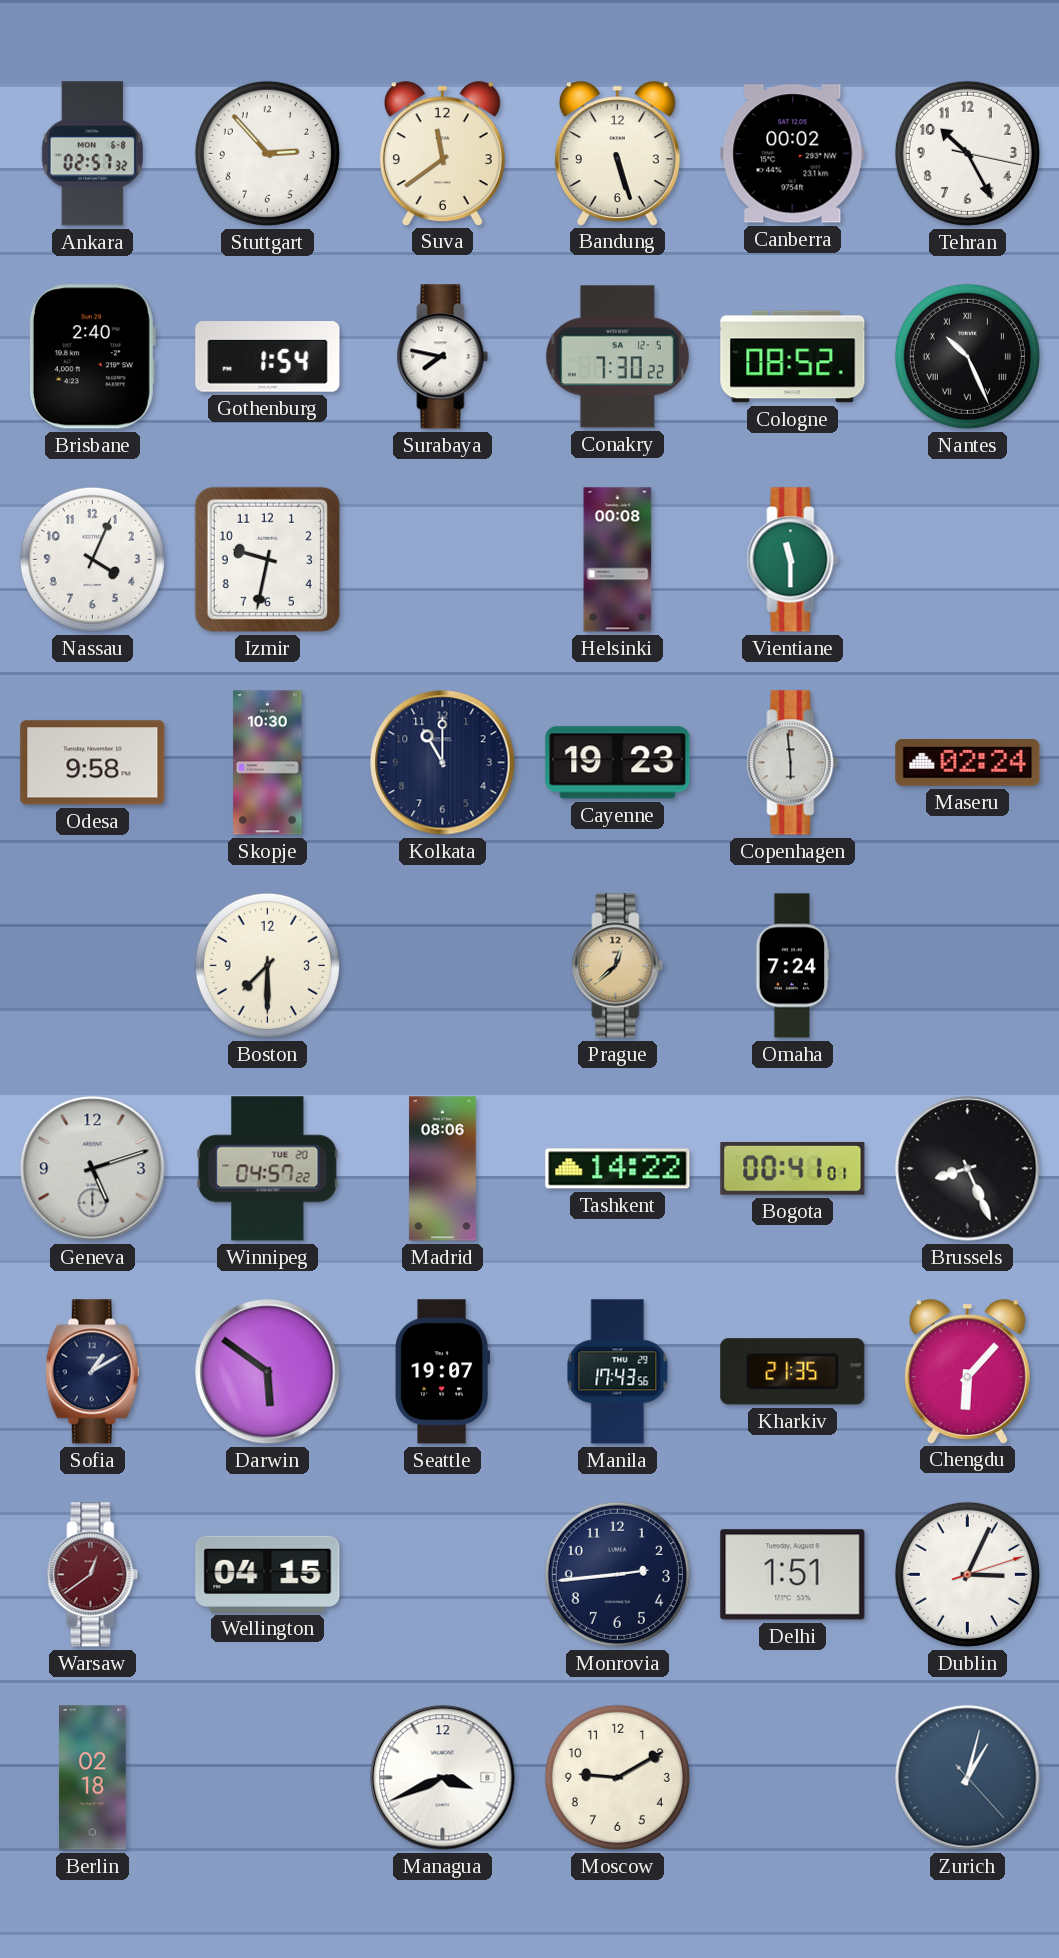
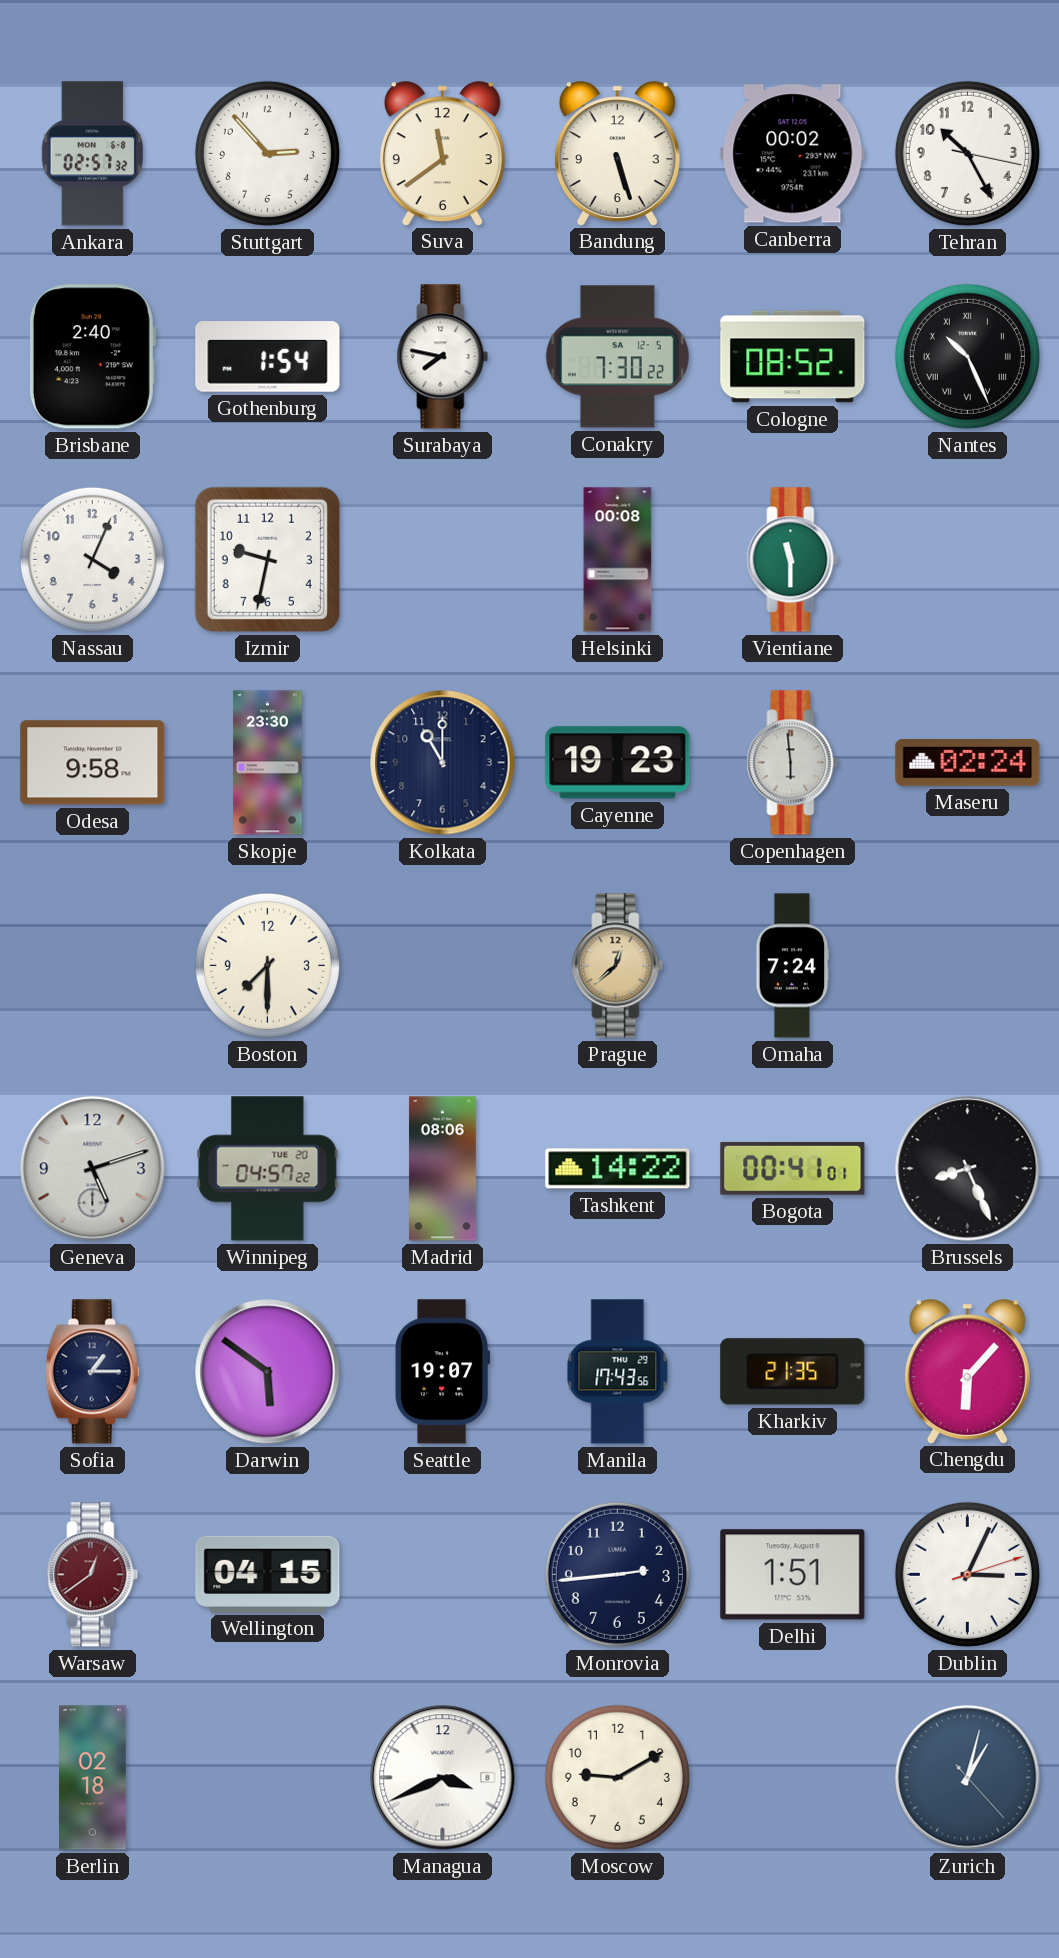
Skopje: 10:30 -> 23:30 (268, 763)
Sofia: 1:10 -> 1:15 (92, 1372)
